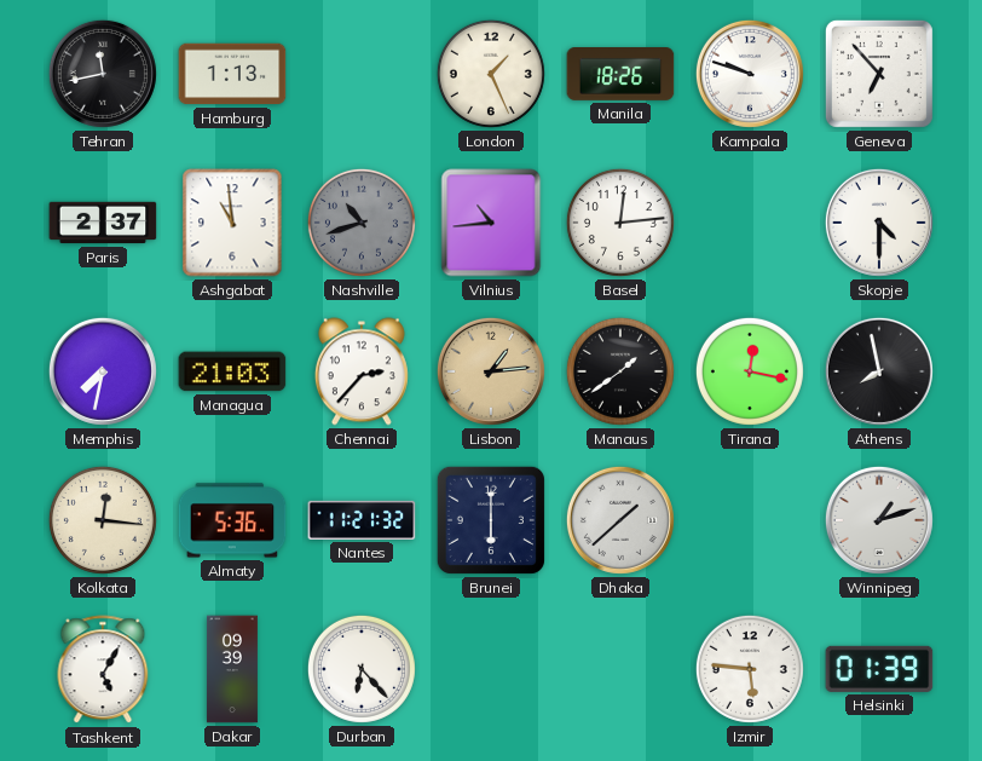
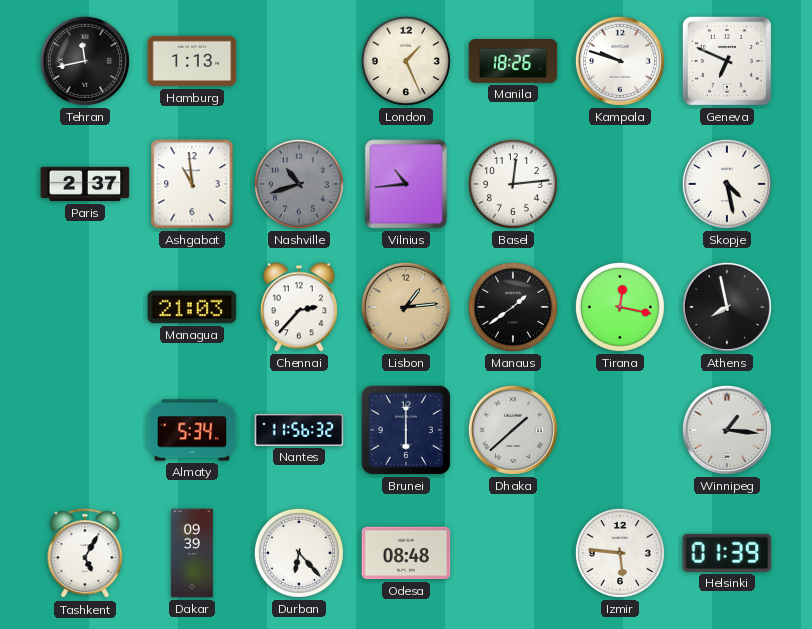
Geneva: 6:53 -> 6:49 (727, 61)
Skopje: 4:30 -> 4:28 (727, 184)
Memphis: 7:32 -> none (103, 371)
Kolkata: 12:16 -> none (103, 520)
Almaty: 5:36 -> 5:34 (192, 430)
Nantes: 11:21 -> 11:56 (299, 430)
Winnipeg: 1:12 -> 1:16 (727, 430)
Odesa: none -> 08:48 (406, 553)
